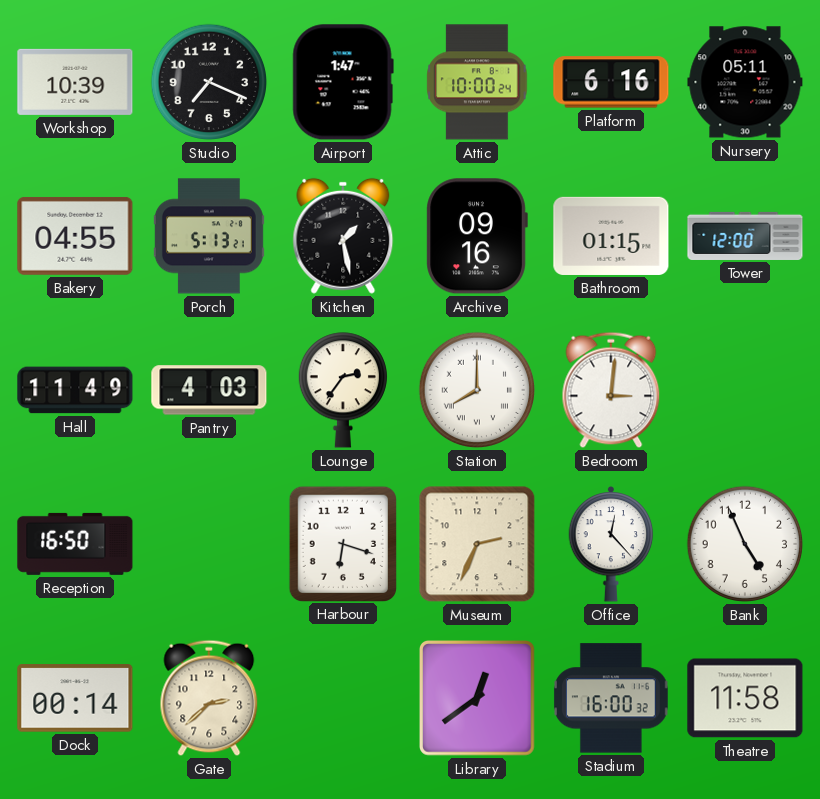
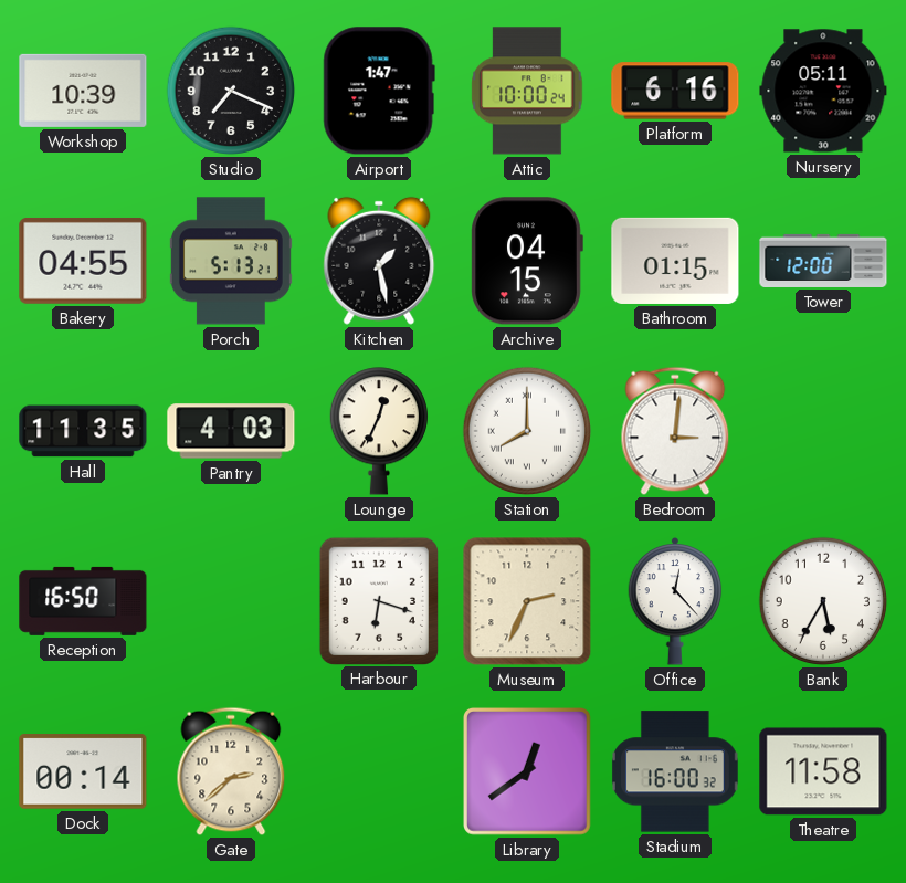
Archive: 09:16 -> 04:15 (527, 261)
Hall: 11:49 -> 11:35 (83, 431)
Lounge: 2:36 -> 12:34 (378, 431)
Bank: 4:56 -> 5:35 (823, 601)
